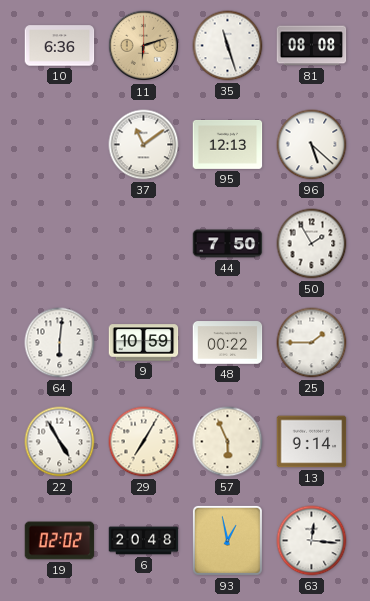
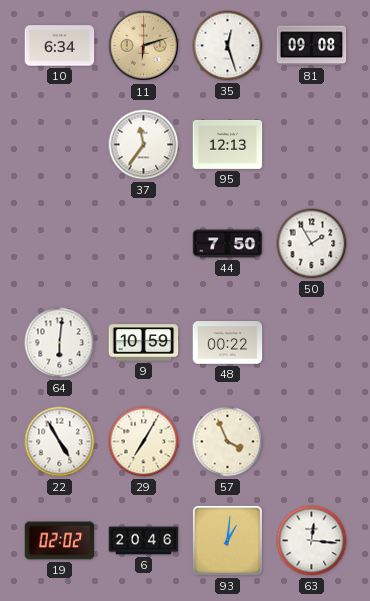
10: 6:36 -> 6:34 (60, 46)
35: 11:27 -> 12:27 (228, 46)
81: 08:08 -> 09:08 (312, 46)
37: 11:09 -> 11:36 (144, 145)
96: 5:22 -> none (312, 145)
25: 1:45 -> none (312, 343)
57: 5:56 -> 3:56 (228, 442)
13: 9:14 -> none (312, 442)
6: 20:48 -> 20:46 (144, 541)
93: 12:58 -> 1:01 (227, 540)
